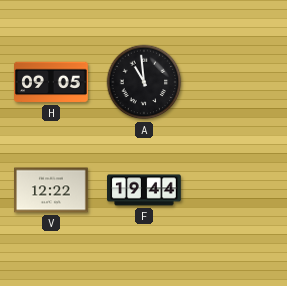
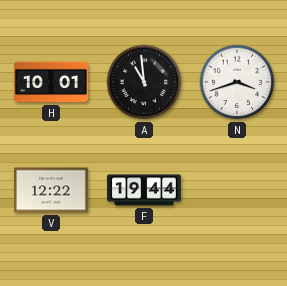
H: 09:05 -> 10:01 (52, 82)
N: none -> 3:42 (237, 82)
